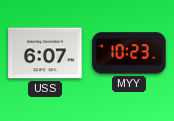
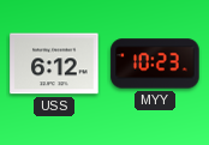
USS: 6:07 -> 6:12 (54, 64)
